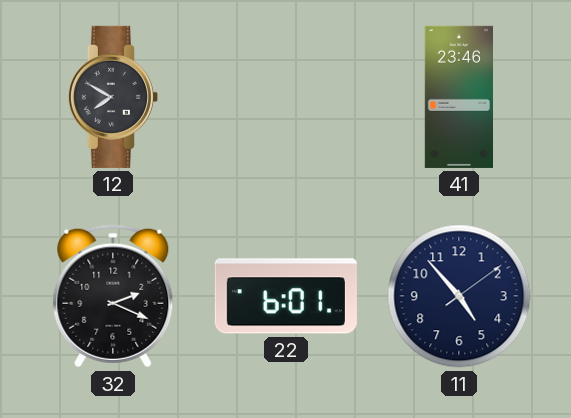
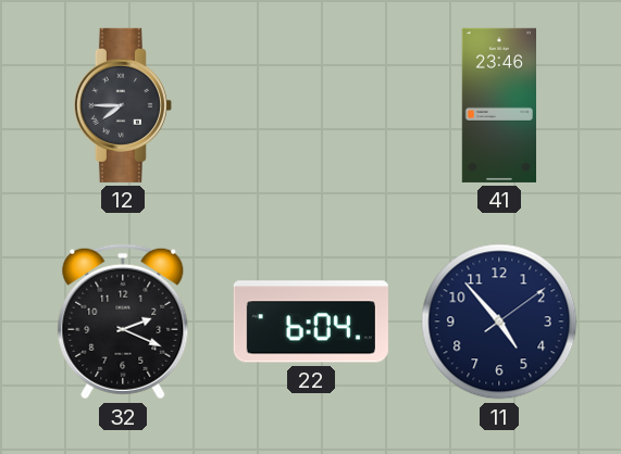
12: 7:50 -> 7:45 (123, 105)
22: 6:01 -> 6:04 (311, 321)
